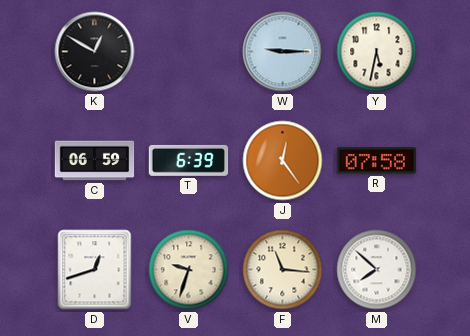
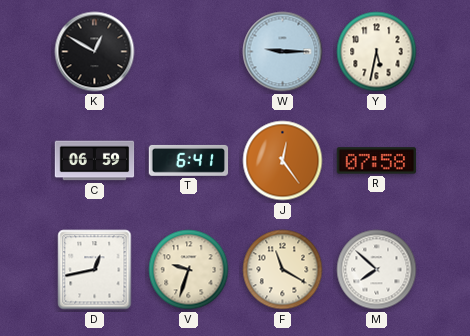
T: 6:39 -> 6:41 (189, 160)
D: 12:42 -> 12:43 (95, 270)
F: 11:16 -> 11:20 (283, 270)
